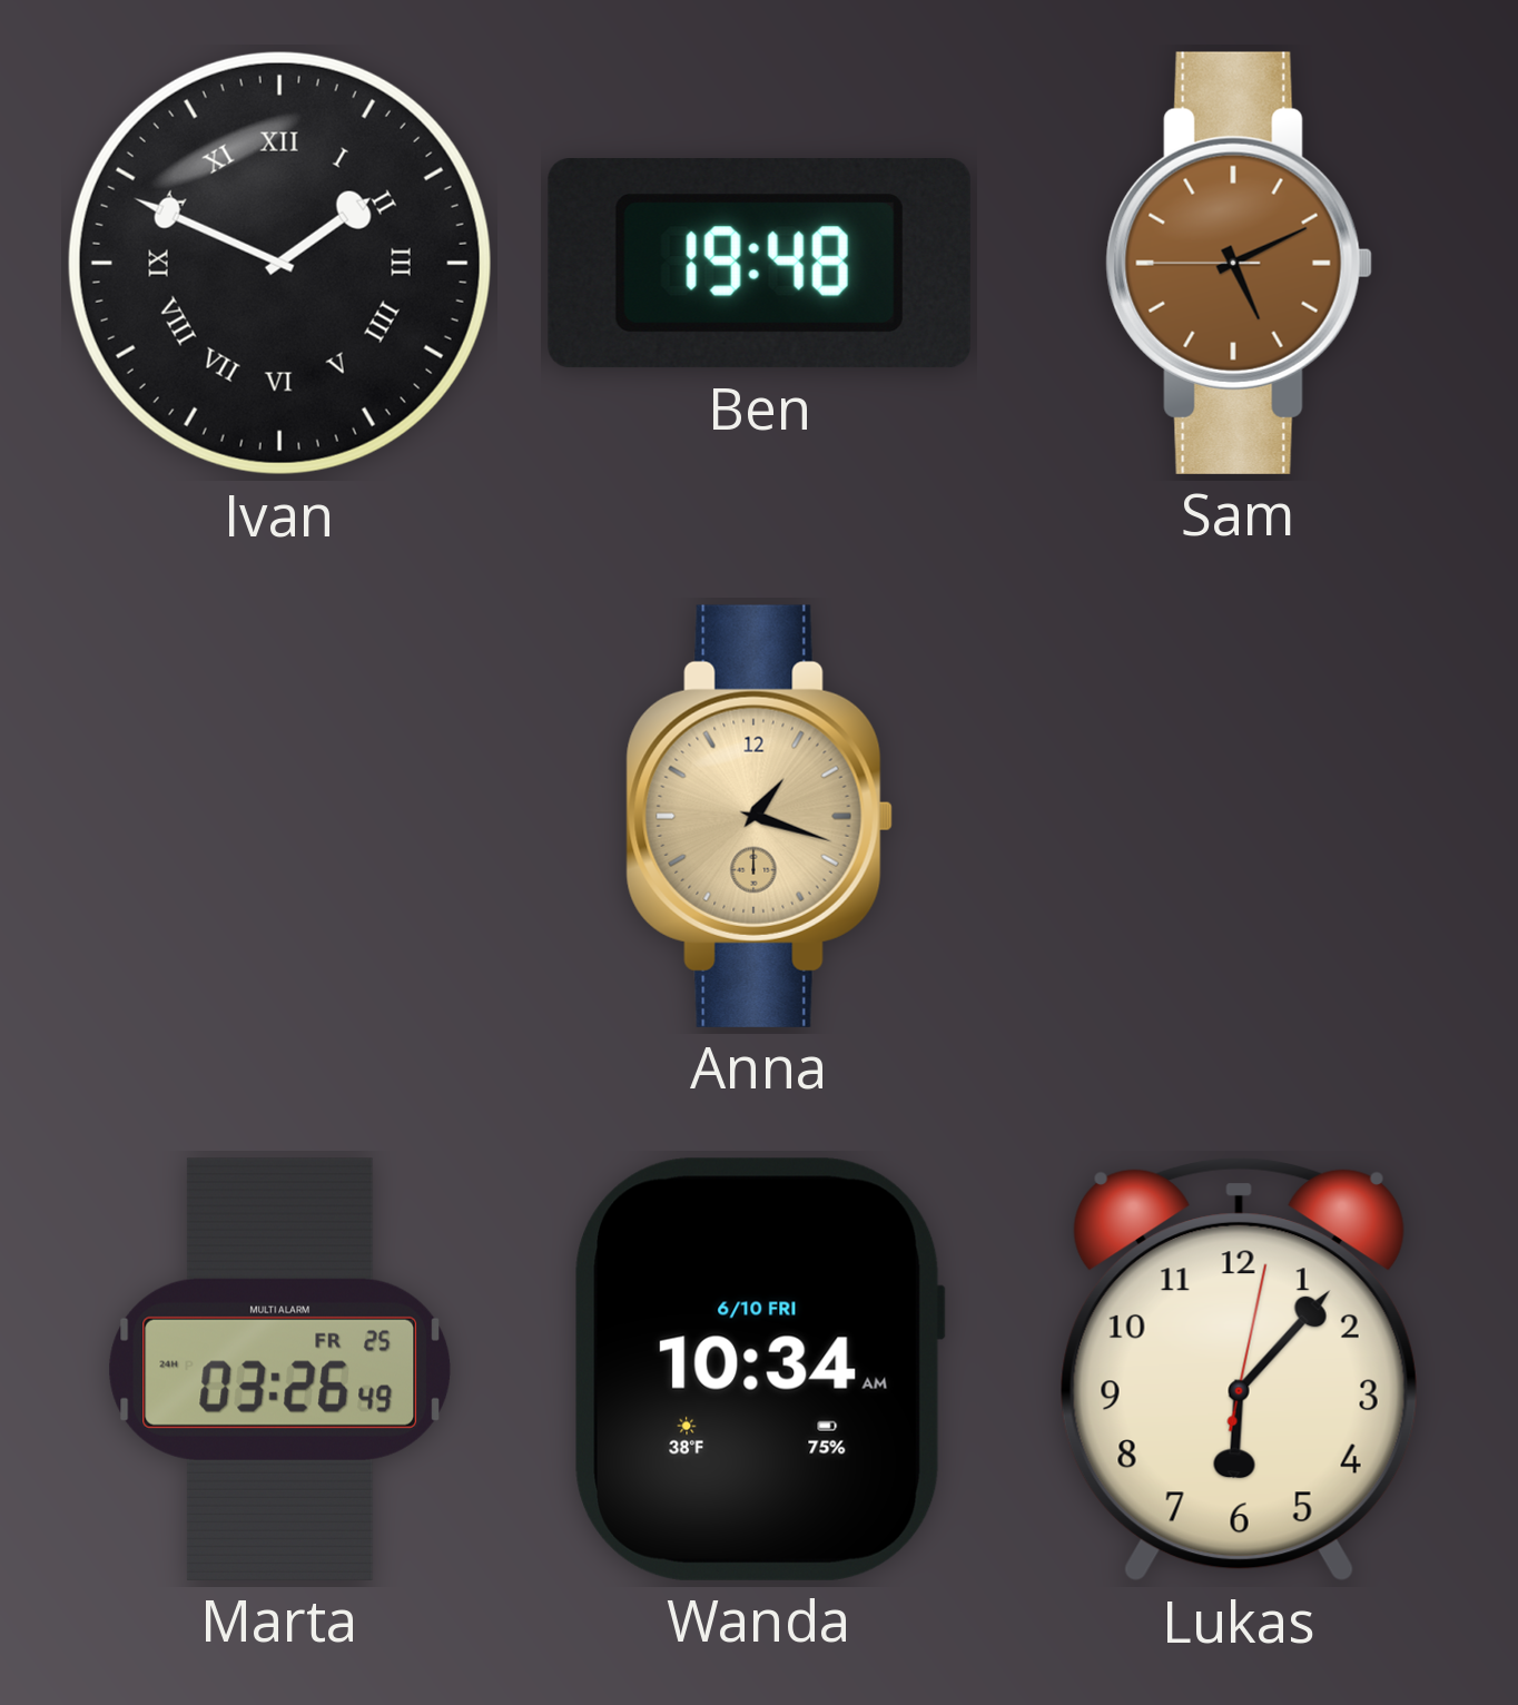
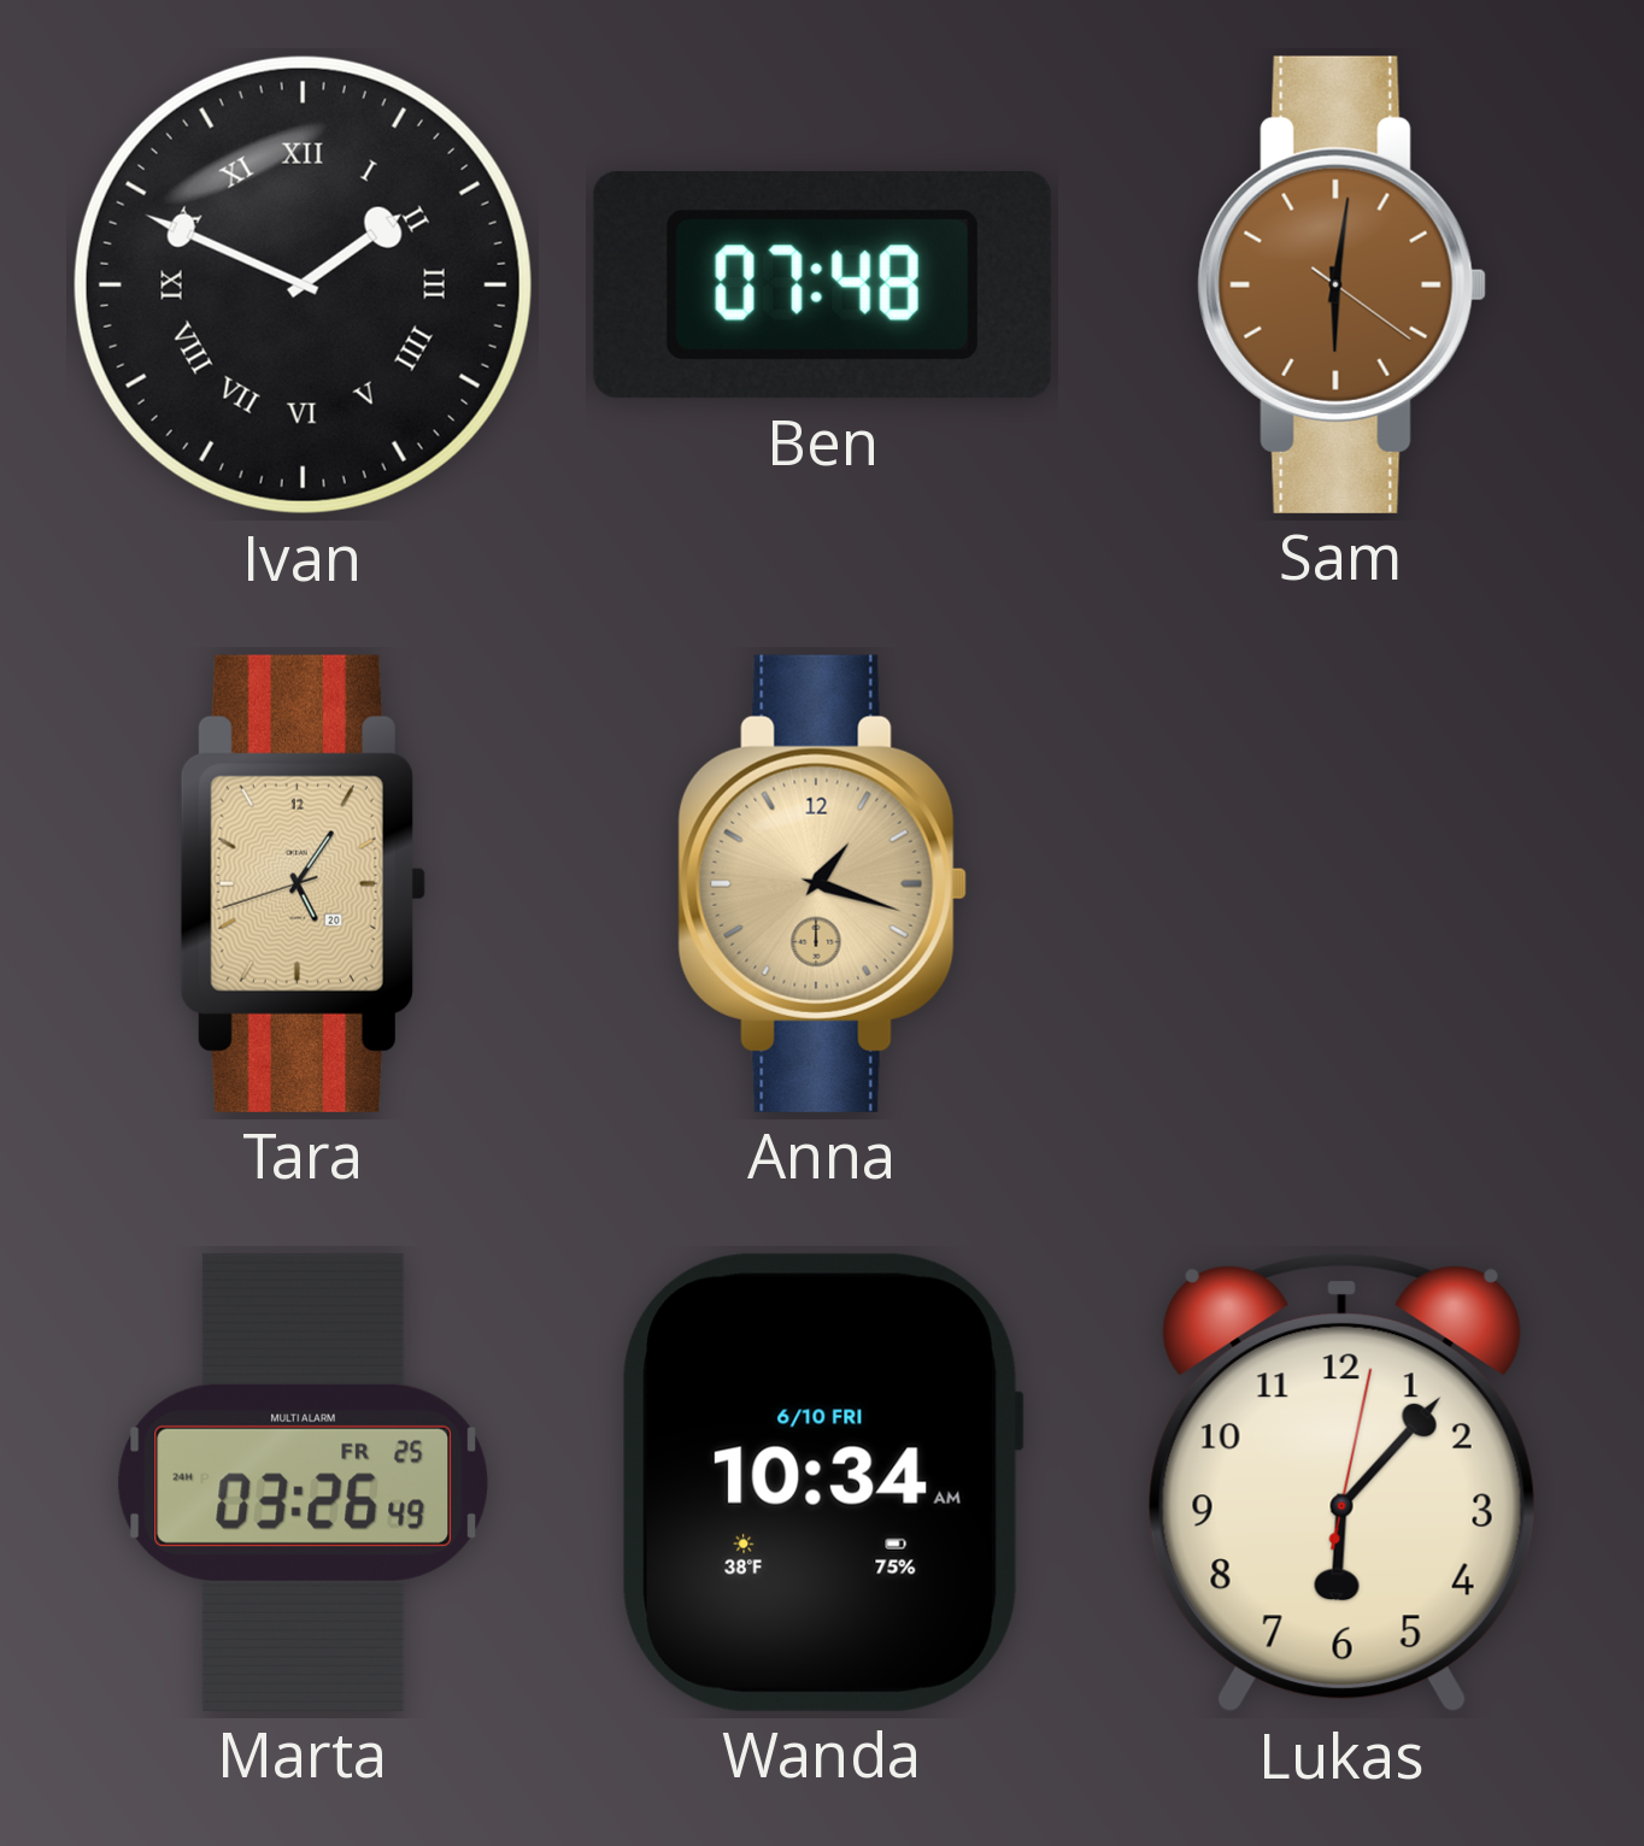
Ben: 19:48 -> 07:48 (822, 286)
Sam: 5:10 -> 6:01 (1341, 284)
Tara: none -> 5:05 (303, 883)
